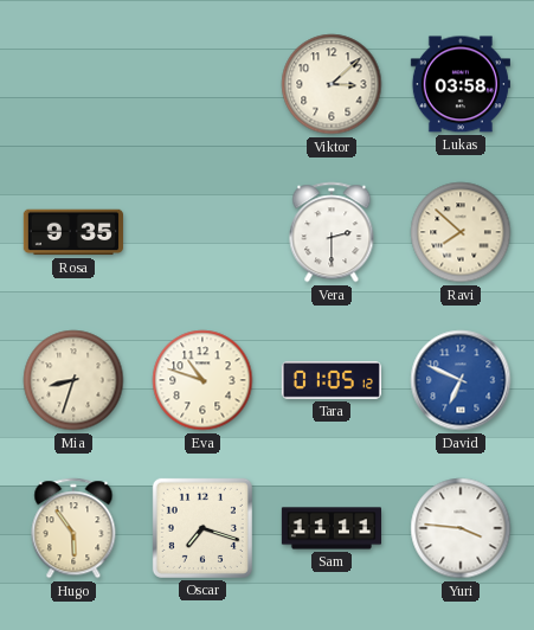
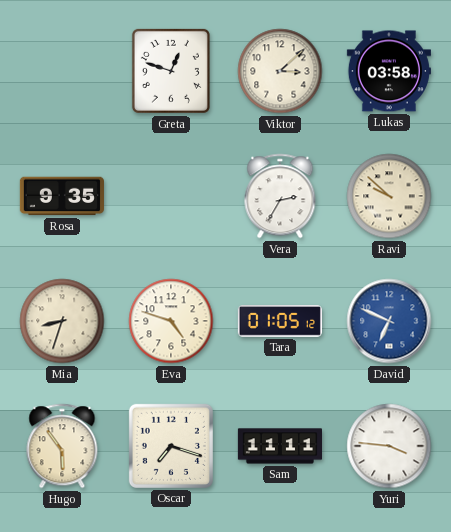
Greta: none -> 12:48 (171, 71)
Vera: 2:30 -> 2:35 (280, 196)
Ravi: 7:52 -> 9:52 (389, 196)
Eva: 10:48 -> 4:48 (171, 321)
